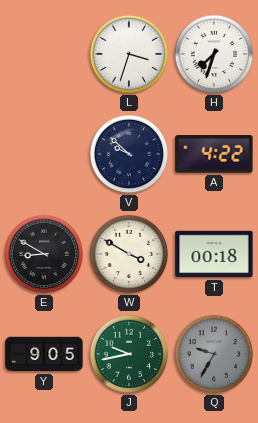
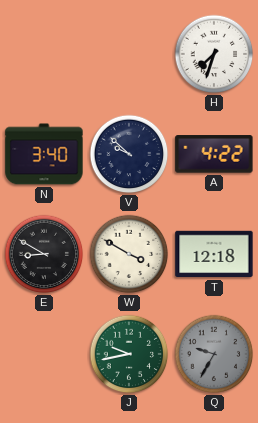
L: 3:33 -> none (129, 54)
N: none -> 3:40 (44, 154)
T: 00:18 -> 12:18 (214, 254)
Y: 9:05 -> none (44, 354)
